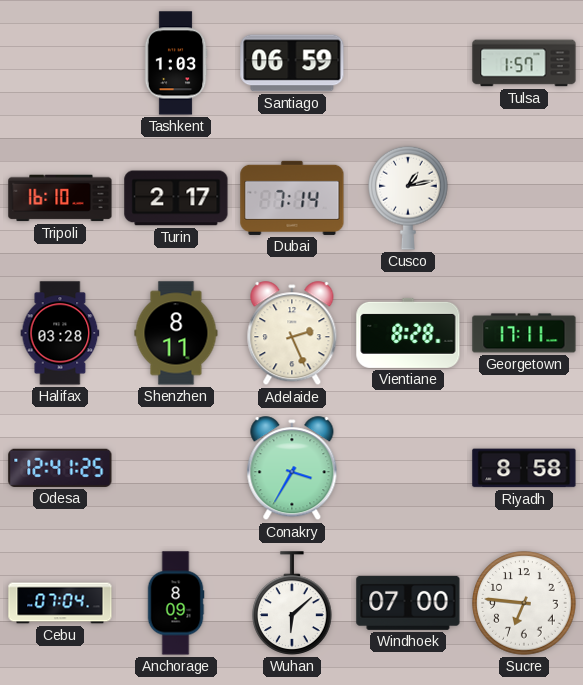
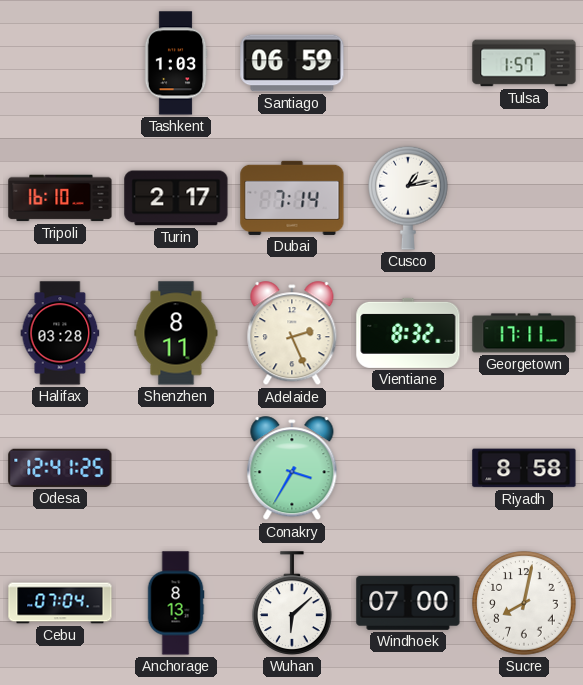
Vientiane: 8:28 -> 8:32 (408, 333)
Anchorage: 8:09 -> 8:13 (176, 603)
Sucre: 6:46 -> 8:02 (524, 603)
